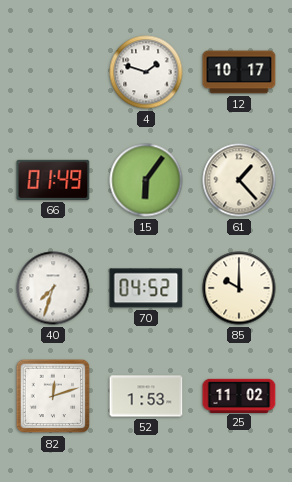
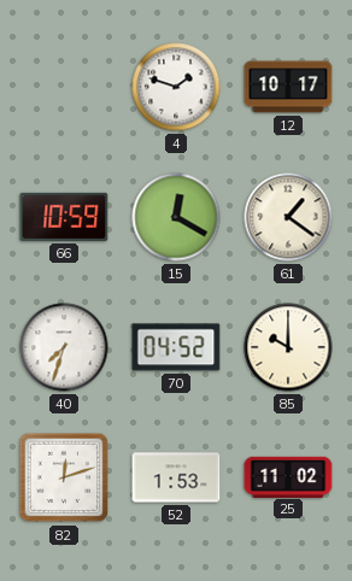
66: 01:49 -> 10:59 (64, 217)
15: 6:06 -> 12:20 (176, 217)
61: 1:23 -> 1:21 (288, 217)
